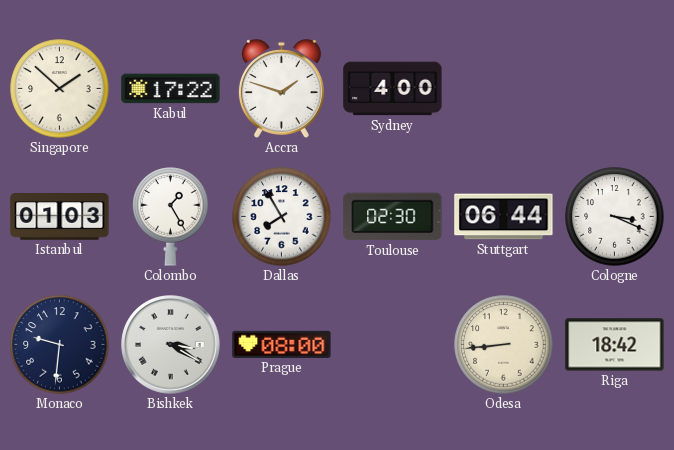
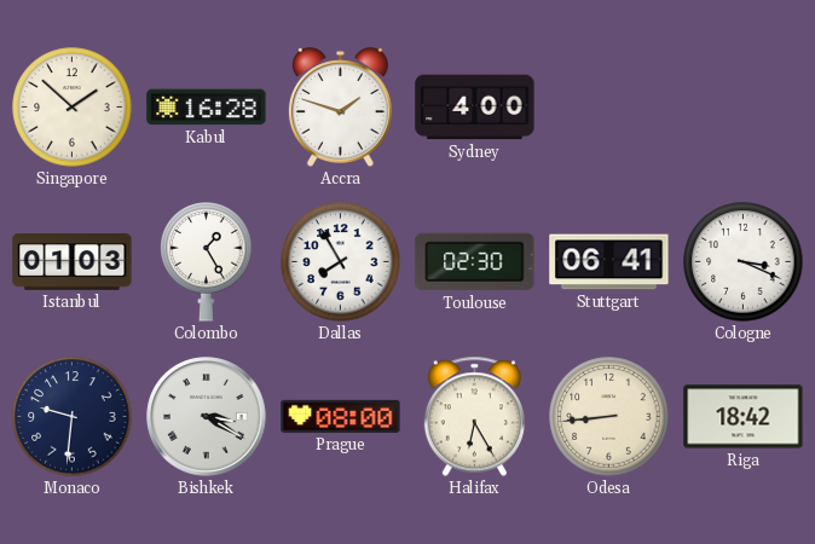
Kabul: 17:22 -> 16:28 (207, 108)
Stuttgart: 06:44 -> 06:41 (609, 262)
Halifax: none -> 6:25 (474, 417)
